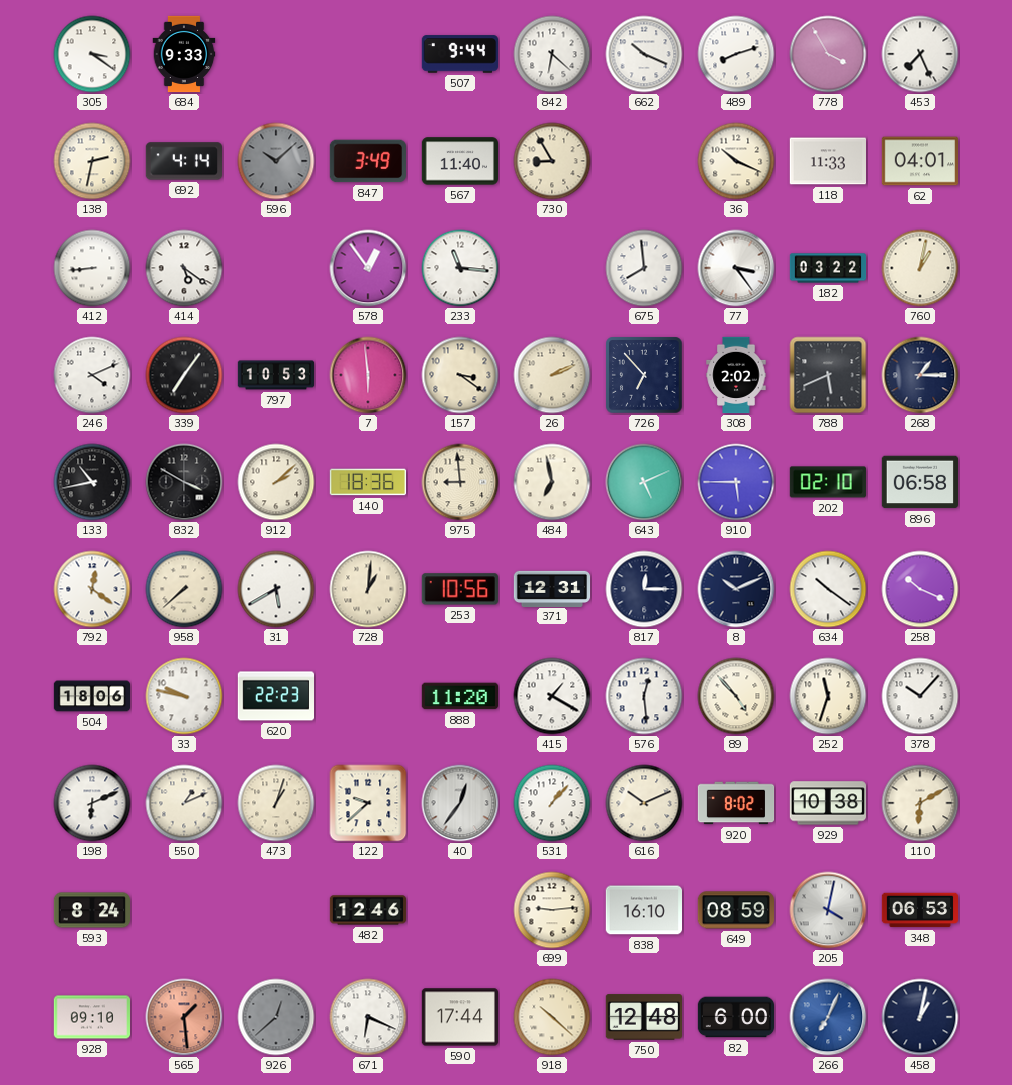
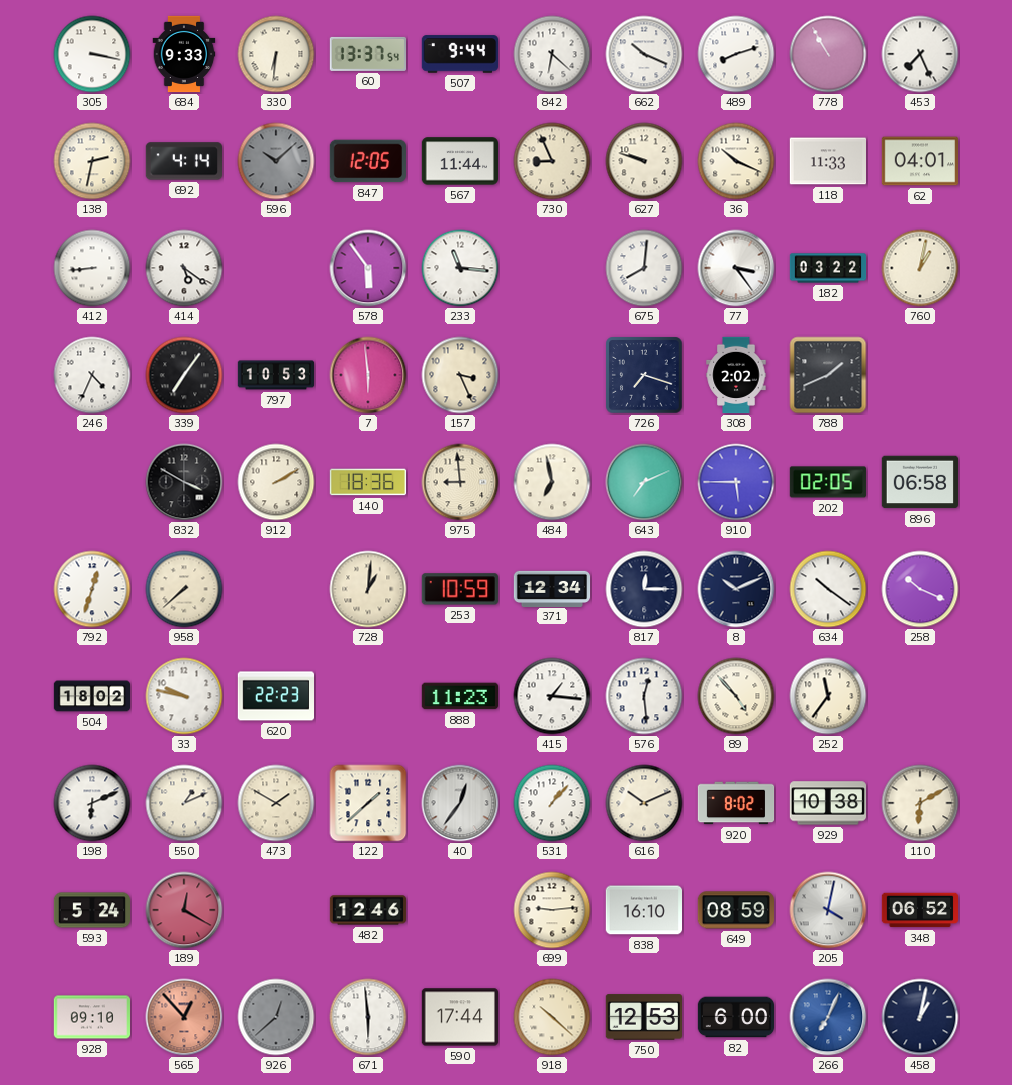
305: 3:21 -> 3:17 (92, 54)
330: none -> 6:31 (276, 54)
60: none -> 13:37 (367, 54)
778: 3:55 -> 10:55 (828, 54)
847: 3:49 -> 12:05 (367, 161)
567: 11:40 -> 11:44 (459, 161)
730: 8:55 -> 8:56 (552, 161)
627: none -> 9:48 (644, 161)
578: 12:54 -> 5:54 (368, 268)
675: 7:59 -> 8:01 (644, 268)
246: 4:11 -> 4:34 (92, 375)
157: 3:21 -> 3:26 (460, 375)
26: 2:11 -> none (552, 375)
726: 6:53 -> 7:18 (644, 375)
788: 5:41 -> 1:41 (828, 375)
268: 1:15 -> none (920, 375)
133: 10:43 -> none (92, 482)
912: 2:08 -> 2:10 (276, 482)
643: 5:11 -> 7:11 (644, 482)
202: 02:10 -> 02:05 (828, 482)
792: 12:21 -> 12:33 (92, 589)
31: 5:40 -> none (276, 589)
253: 10:56 -> 10:59 (460, 589)
371: 12:31 -> 12:34 (552, 588)
504: 18:06 -> 18:02 (91, 696)
888: 11:20 -> 11:23 (459, 696)
415: 1:20 -> 1:16 (552, 696)
252: 11:33 -> 11:36 (828, 696)
378: 10:07 -> none (920, 696)
473: 1:03 -> 1:50 (276, 803)
122: 9:38 -> 1:38 (368, 803)
593: 8:24 -> 5:24 (92, 910)
189: none -> 12:20 (184, 910)
348: 06:53 -> 06:52 (919, 910)
565: 1:29 -> 12:53 (184, 1017)
671: 6:19 -> 5:59 (368, 1017)
750: 12:48 -> 12:53 (643, 1017)
